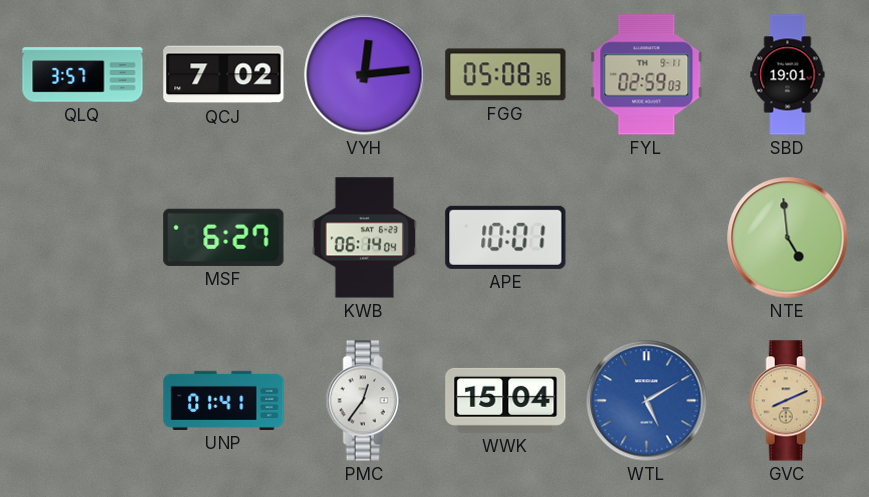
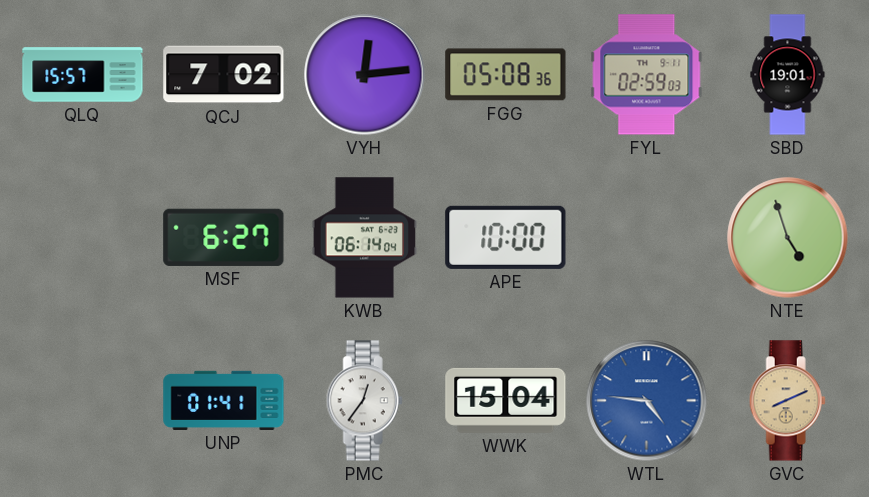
QLQ: 3:57 -> 15:57 (83, 75)
APE: 10:01 -> 10:00 (506, 237)
NTE: 4:59 -> 4:57 (788, 238)
WTL: 5:10 -> 4:46 (647, 401)
